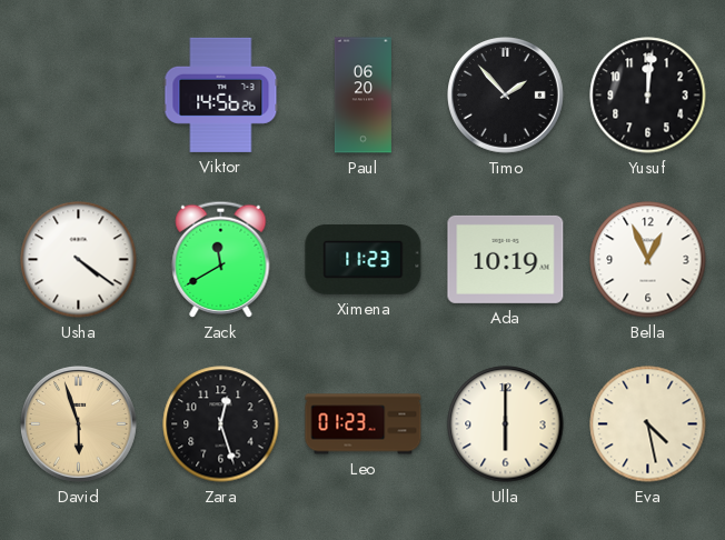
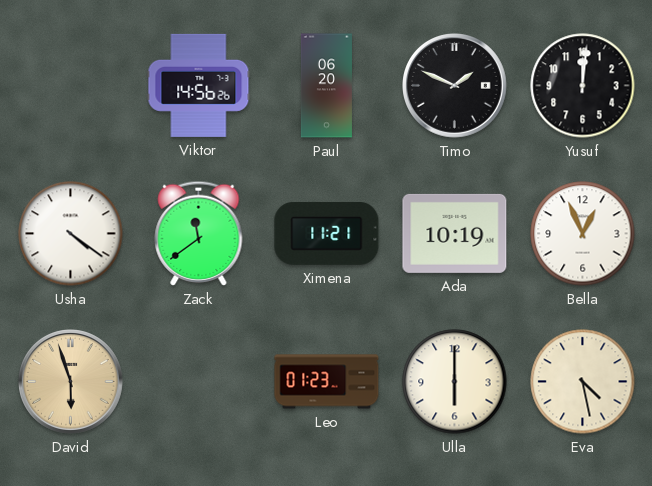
Timo: 1:53 -> 1:49 (455, 86)
Zack: 11:40 -> 11:39 (199, 233)
Ximena: 11:23 -> 11:21 (327, 233)
Zara: 12:27 -> none (221, 424)
